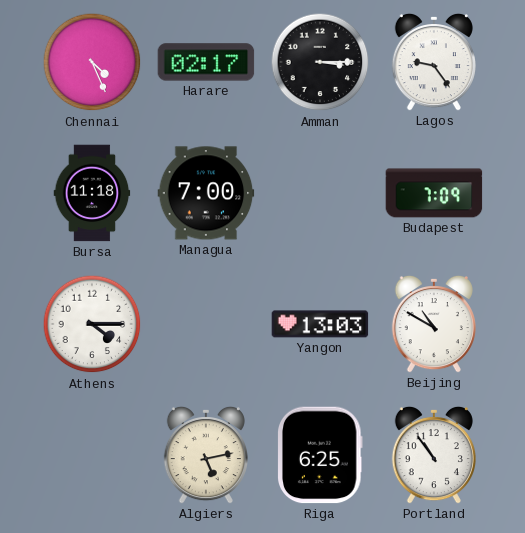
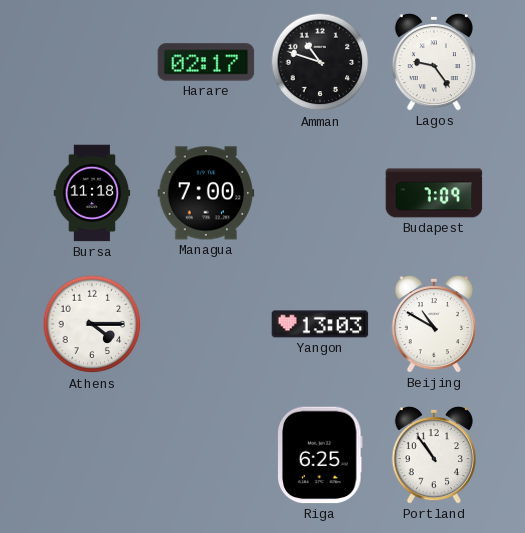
Chennai: 4:26 -> none (92, 62)
Amman: 3:15 -> 10:48 (320, 62)
Algiers: 5:13 -> none (206, 455)
